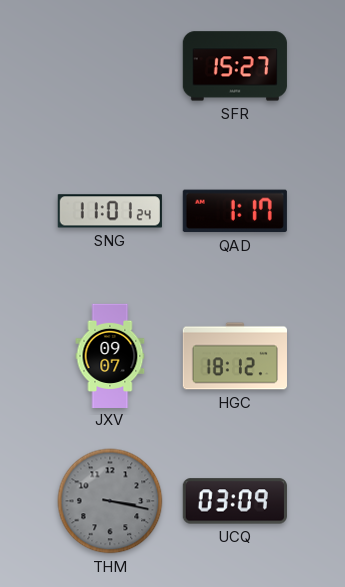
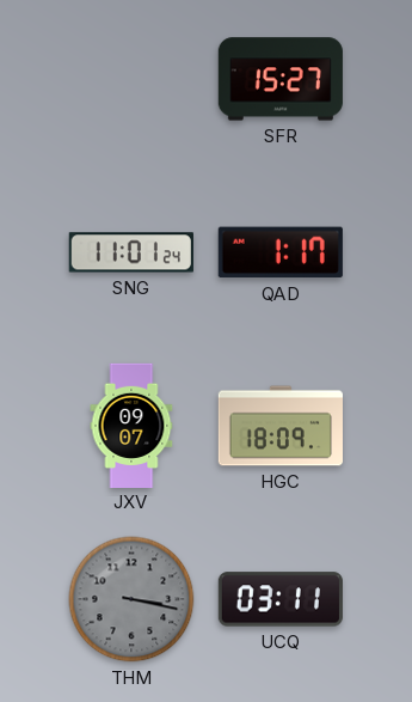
HGC: 18:12 -> 18:09 (279, 426)
UCQ: 03:09 -> 03:11 (281, 599)
